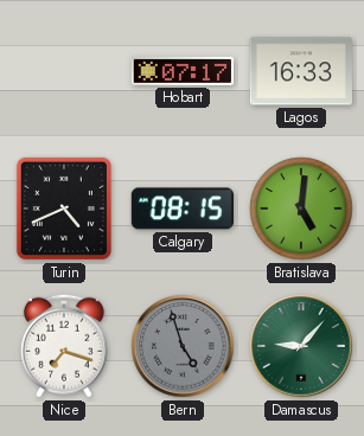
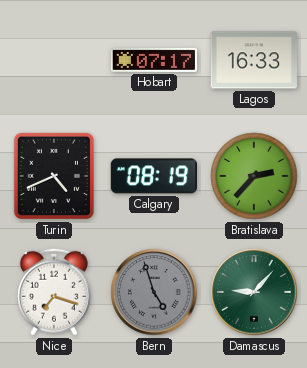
Calgary: 08:15 -> 08:19 (153, 176)
Bratislava: 5:01 -> 2:37 (254, 176)
